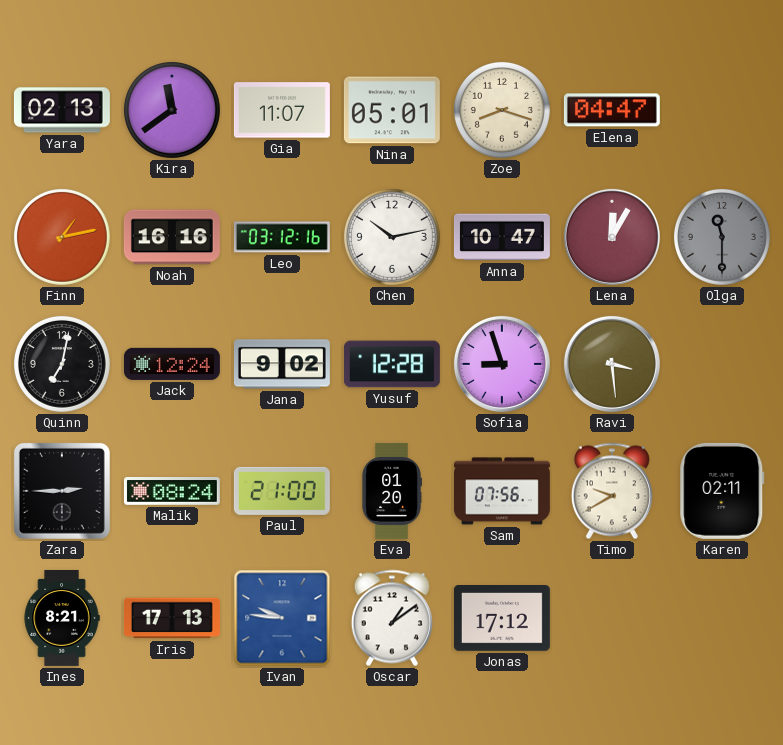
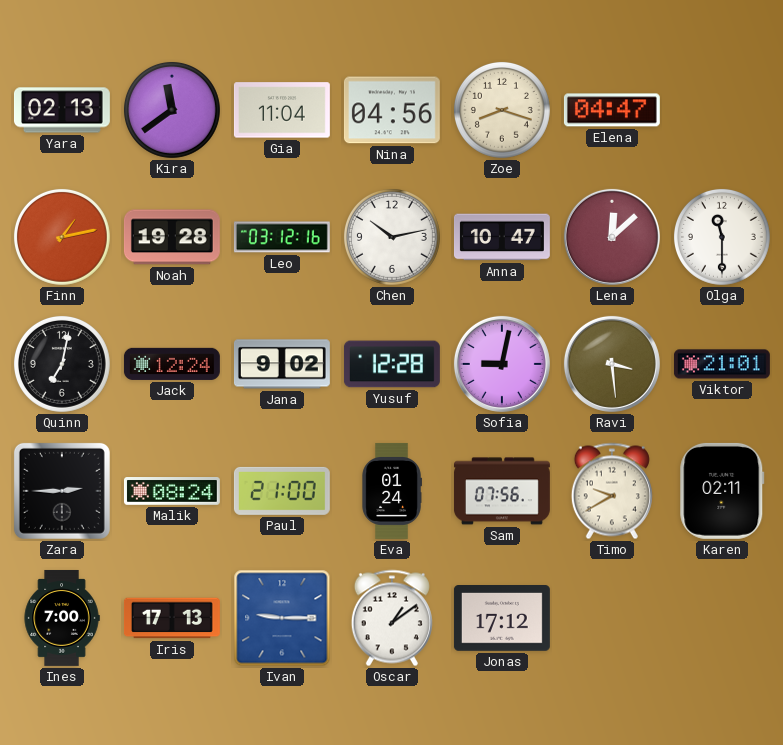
Gia: 11:07 -> 11:04 (282, 110)
Nina: 05:01 -> 04:56 (392, 110)
Noah: 16:16 -> 19:28 (172, 237)
Lena: 12:05 -> 12:08 (612, 237)
Olga dial: grey -> white (722, 237)
Sofia: 8:57 -> 9:02 (502, 364)
Viktor: none -> 21:01 (722, 364)
Eva: 01:20 -> 01:24 (392, 491)
Ines: 8:21 -> 7:00 (62, 618)
Ivan: 9:46 -> 9:15 (282, 618)
